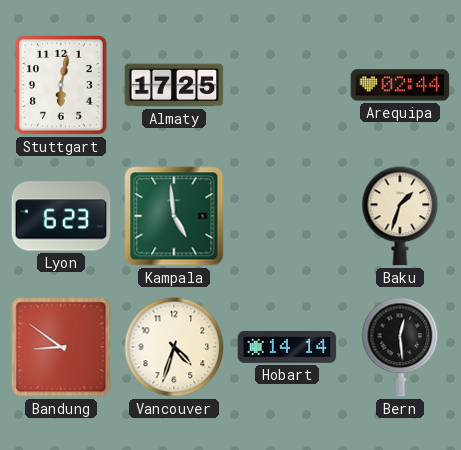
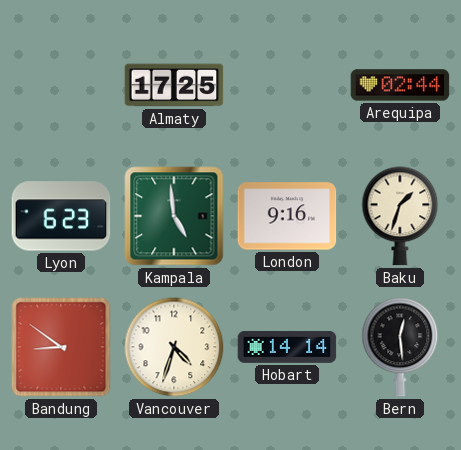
Stuttgart: 6:02 -> none (62, 86)
London: none -> 9:16 (287, 216)
